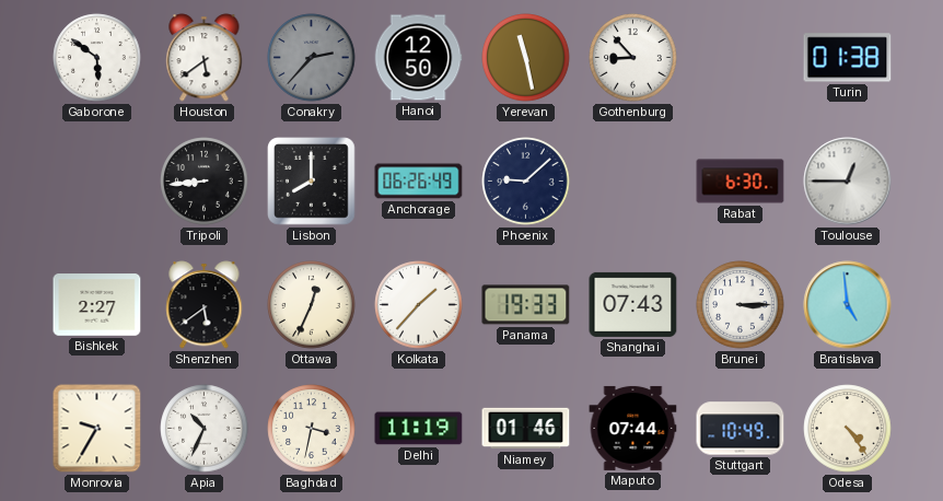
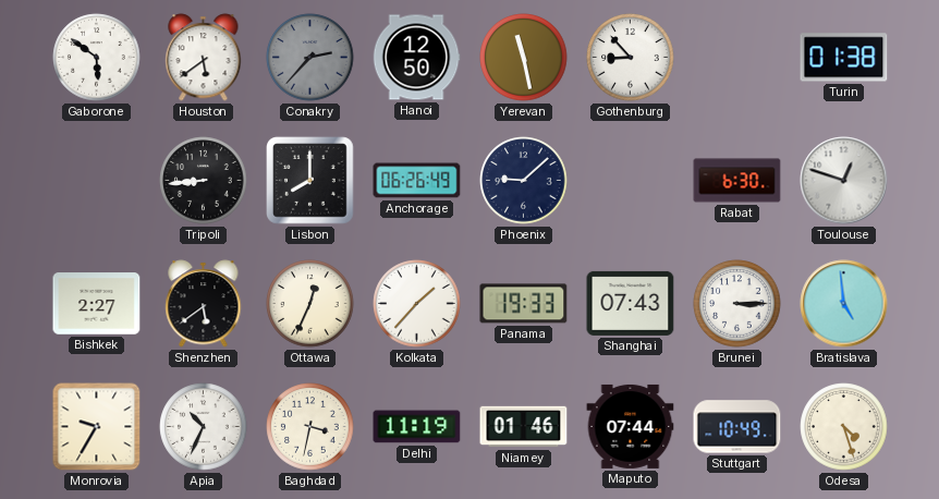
Toulouse: 12:45 -> 12:48 (844, 181)
Odesa: 4:24 -> 4:27 (844, 427)
